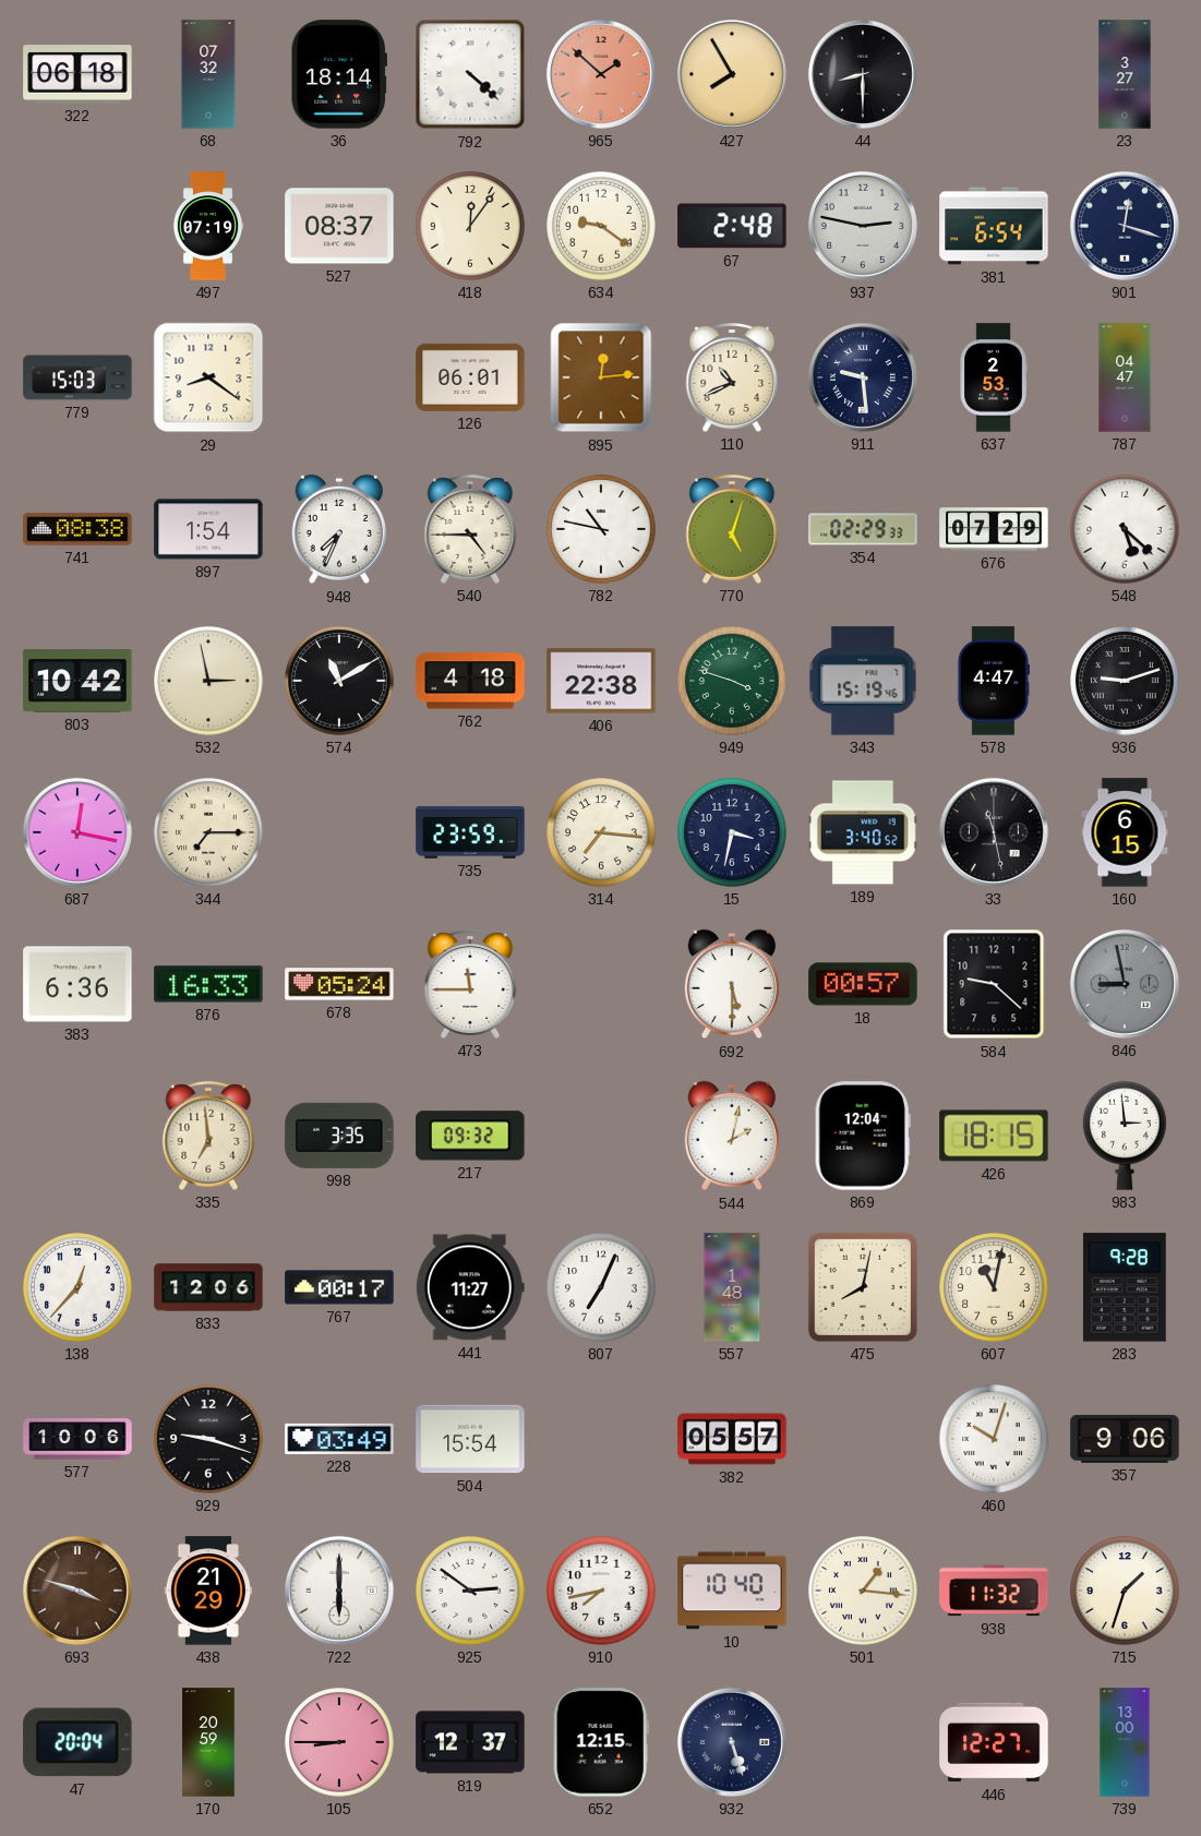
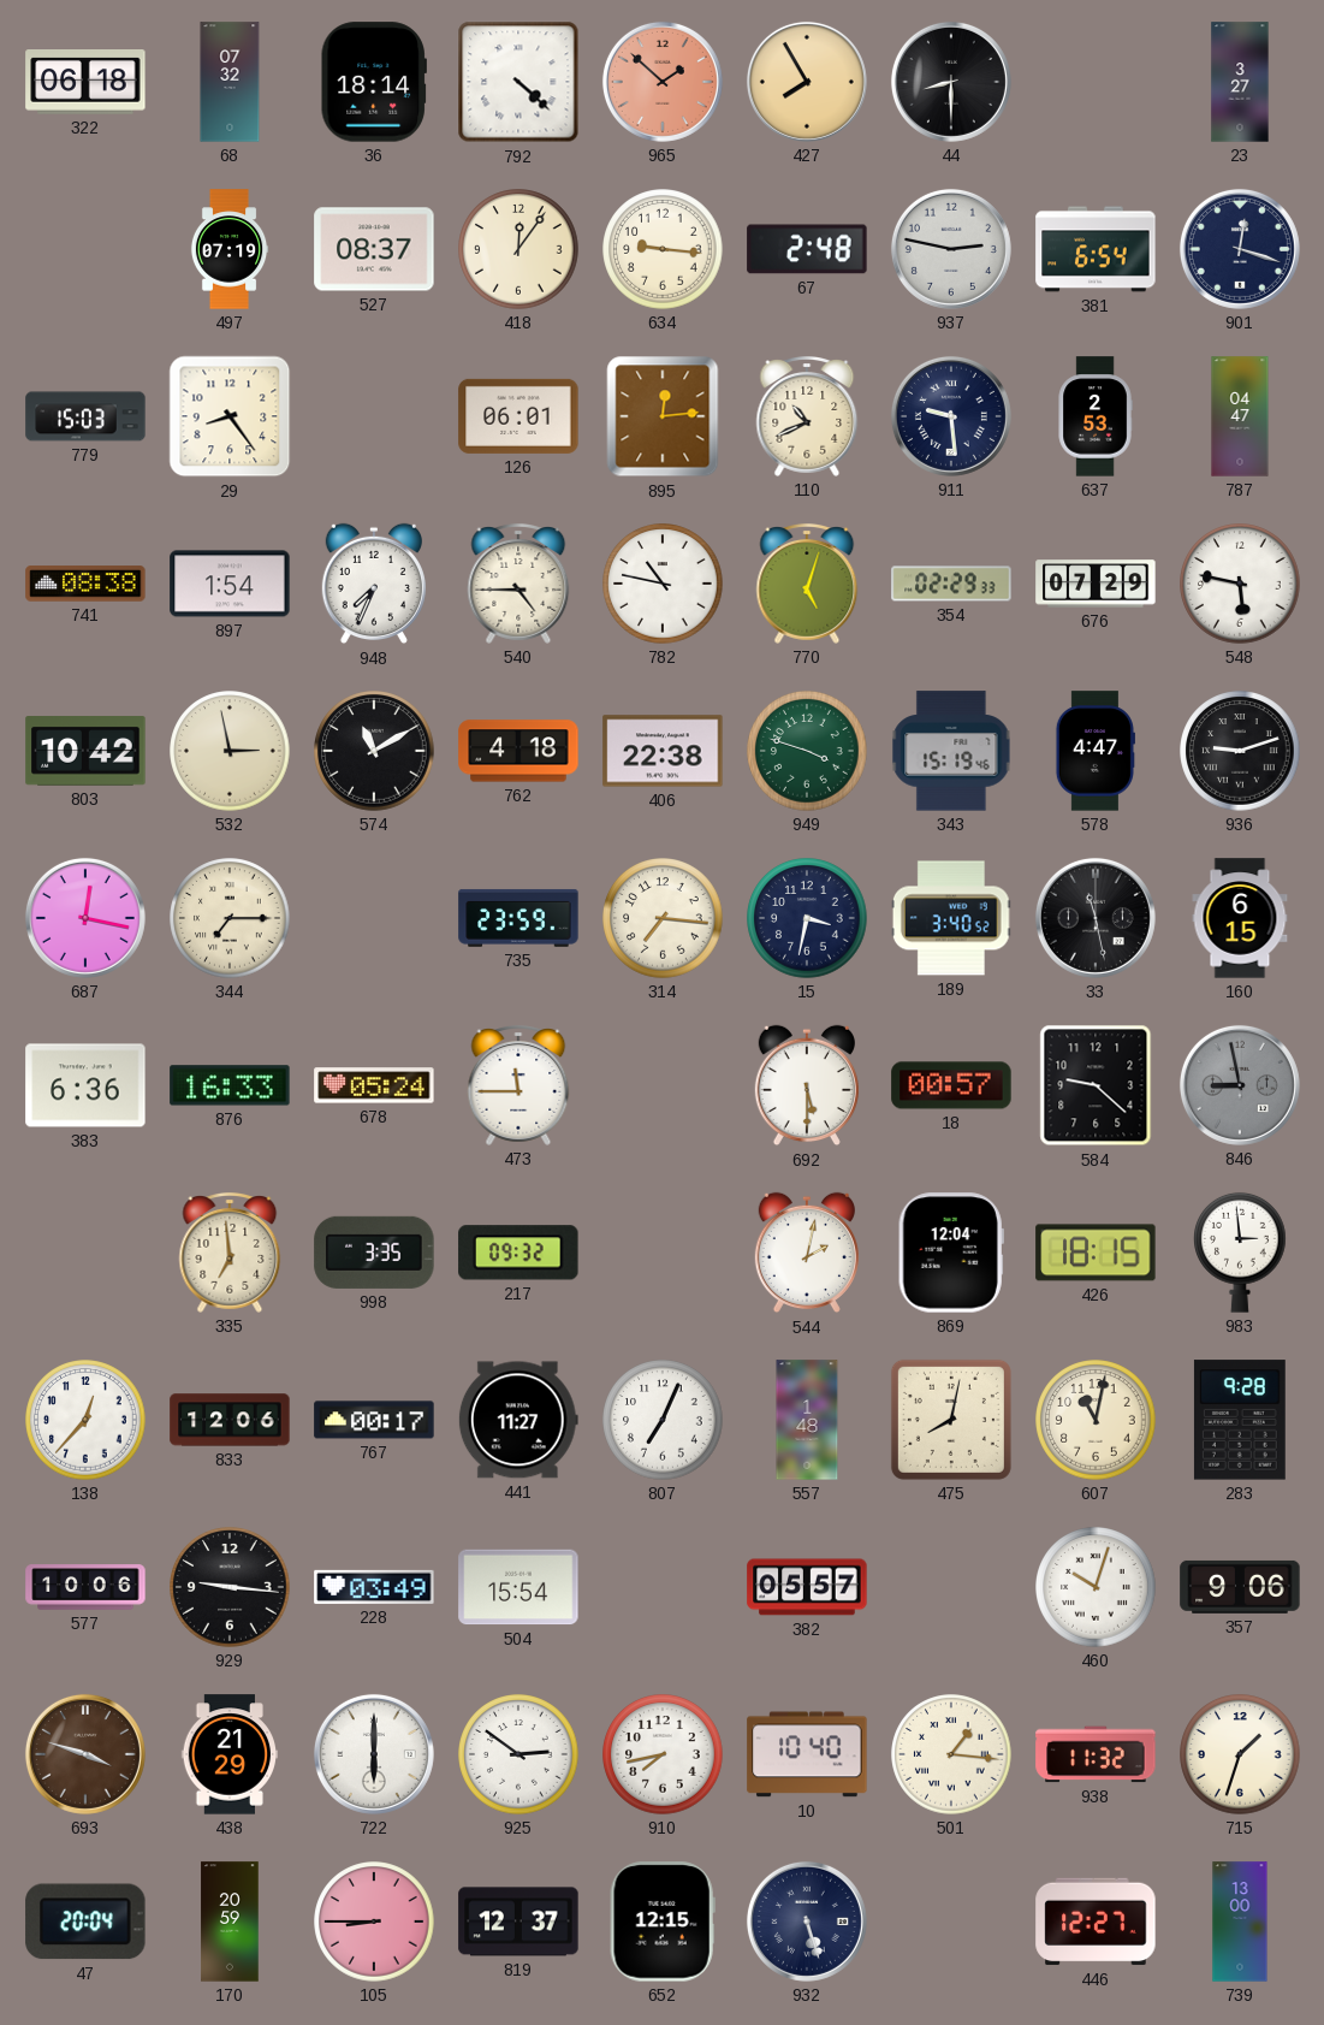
634: 9:21 -> 9:16 (663, 249)
29: 8:21 -> 8:24 (230, 416)
548: 5:22 -> 5:47 (1240, 584)
929: 9:18 -> 9:16 (230, 1587)
